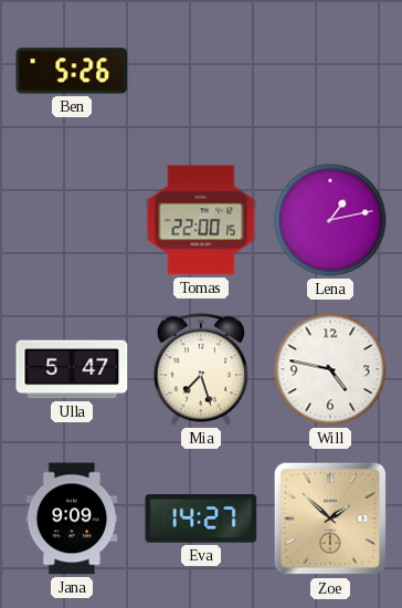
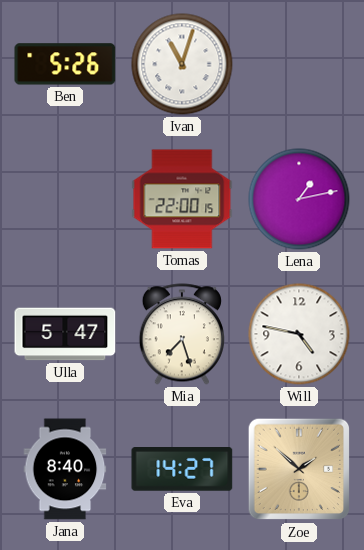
Ivan: none -> 11:03 (182, 64)
Jana: 9:09 -> 8:40 (65, 469)
